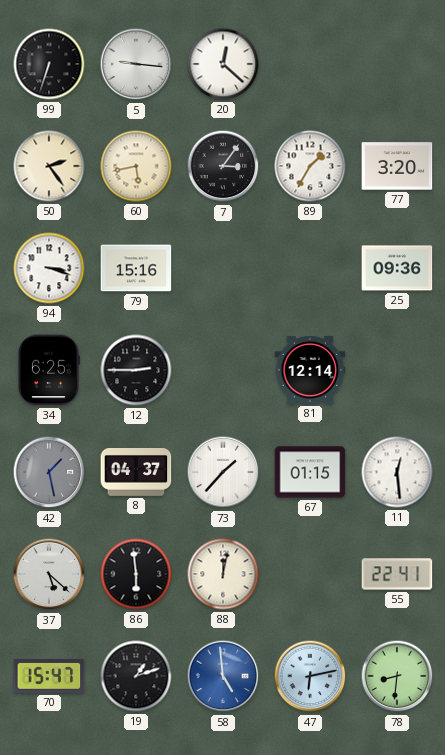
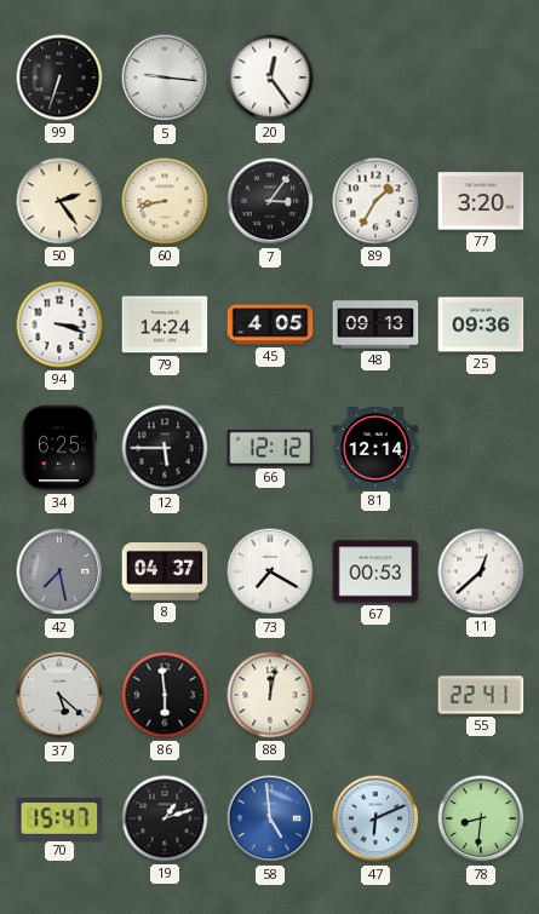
20: 12:22 -> 12:24 (270, 77)
60: 5:43 -> 8:43 (165, 201)
79: 15:16 -> 14:24 (165, 324)
45: none -> 4:05 (270, 324)
48: none -> 09:13 (375, 324)
12: 2:45 -> 5:45 (165, 448)
66: none -> 12:12 (270, 448)
42: 1:28 -> 7:28 (59, 571)
73: 1:37 -> 7:20 (270, 571)
67: 01:15 -> 00:53 (375, 571)
11: 12:29 -> 12:38 (481, 571)
47: 6:13 -> 6:11 (375, 818)
